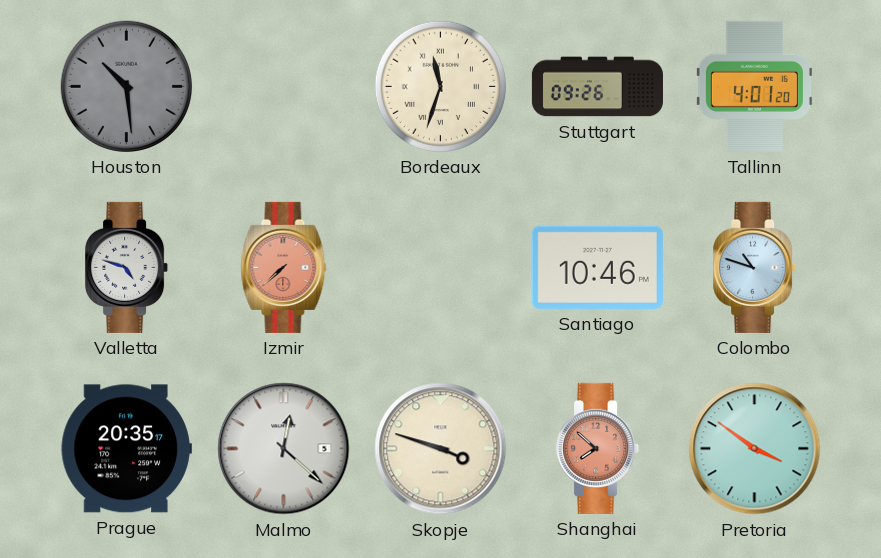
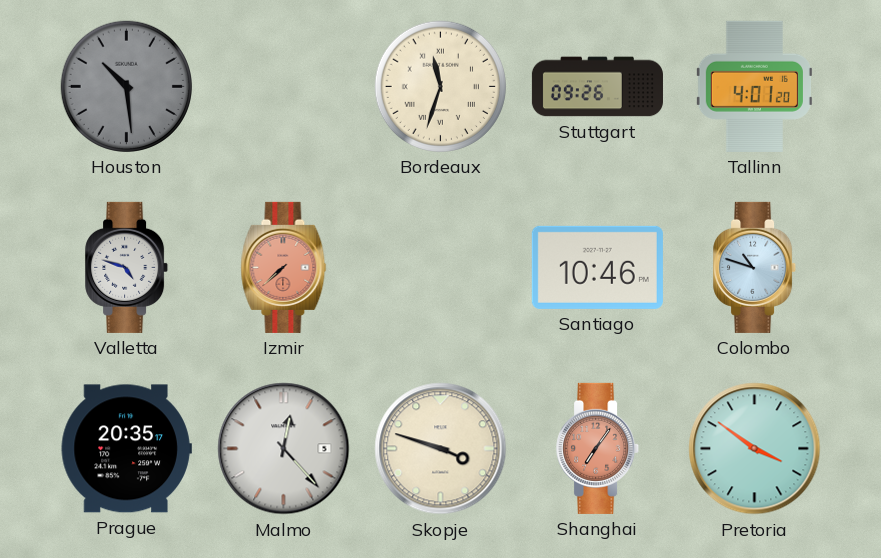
Malmo: 12:22 -> 12:23 (284, 449)
Shanghai: 7:52 -> 7:06 (598, 448)
